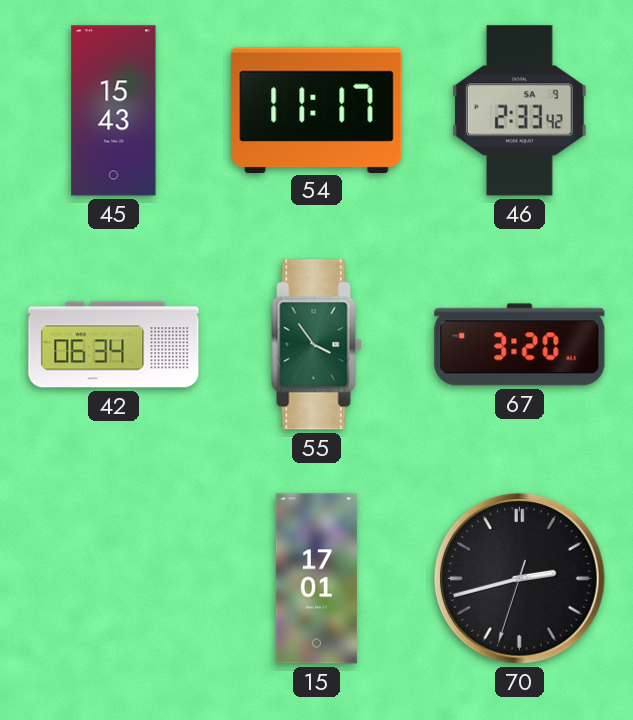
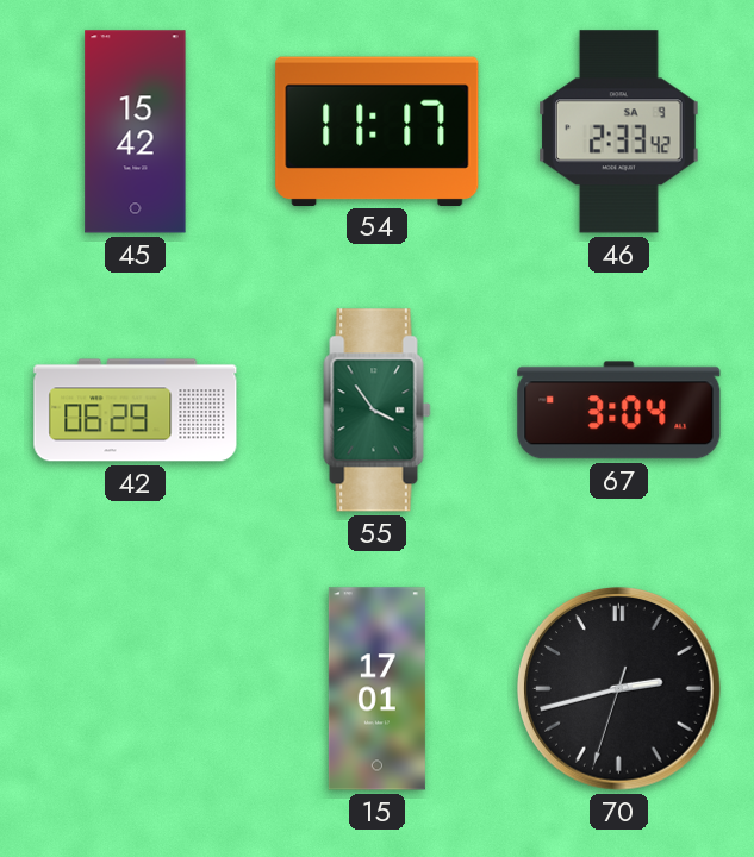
45: 15:43 -> 15:42 (136, 132)
42: 06:34 -> 06:29 (136, 411)
67: 3:20 -> 3:04 (619, 411)
